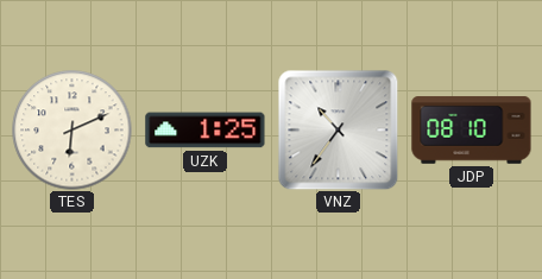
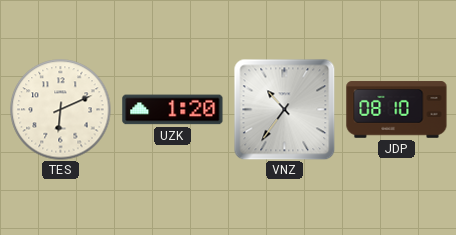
UZK: 1:25 -> 1:20 (173, 110)
